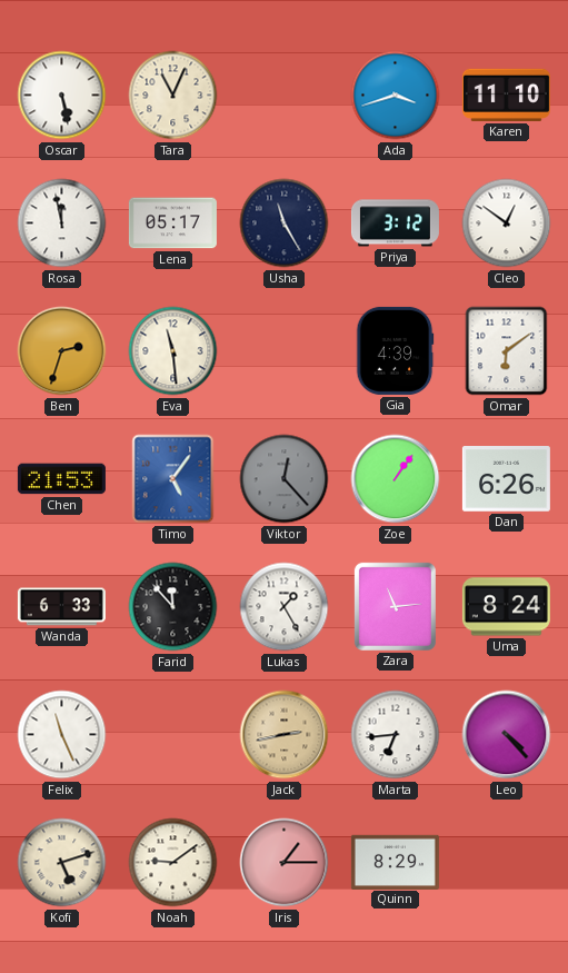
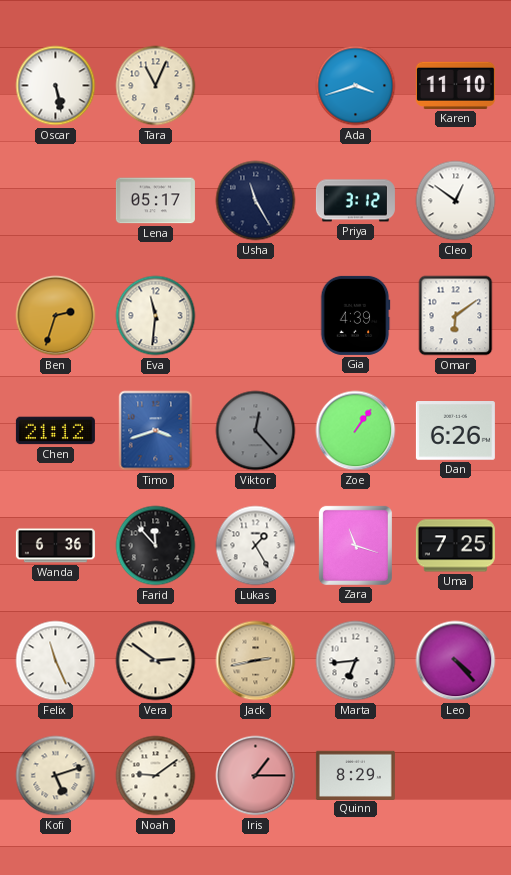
Rosa: 11:58 -> none (62, 224)
Eva: 11:29 -> 11:31 (156, 316)
Chen: 21:53 -> 21:12 (55, 431)
Timo: 5:06 -> 3:42 (156, 431)
Wanda: 6:33 -> 6:36 (55, 546)
Zara: 11:14 -> 11:18 (355, 545)
Uma: 8:24 -> 7:25 (455, 546)
Vera: none -> 2:51 (156, 661)
